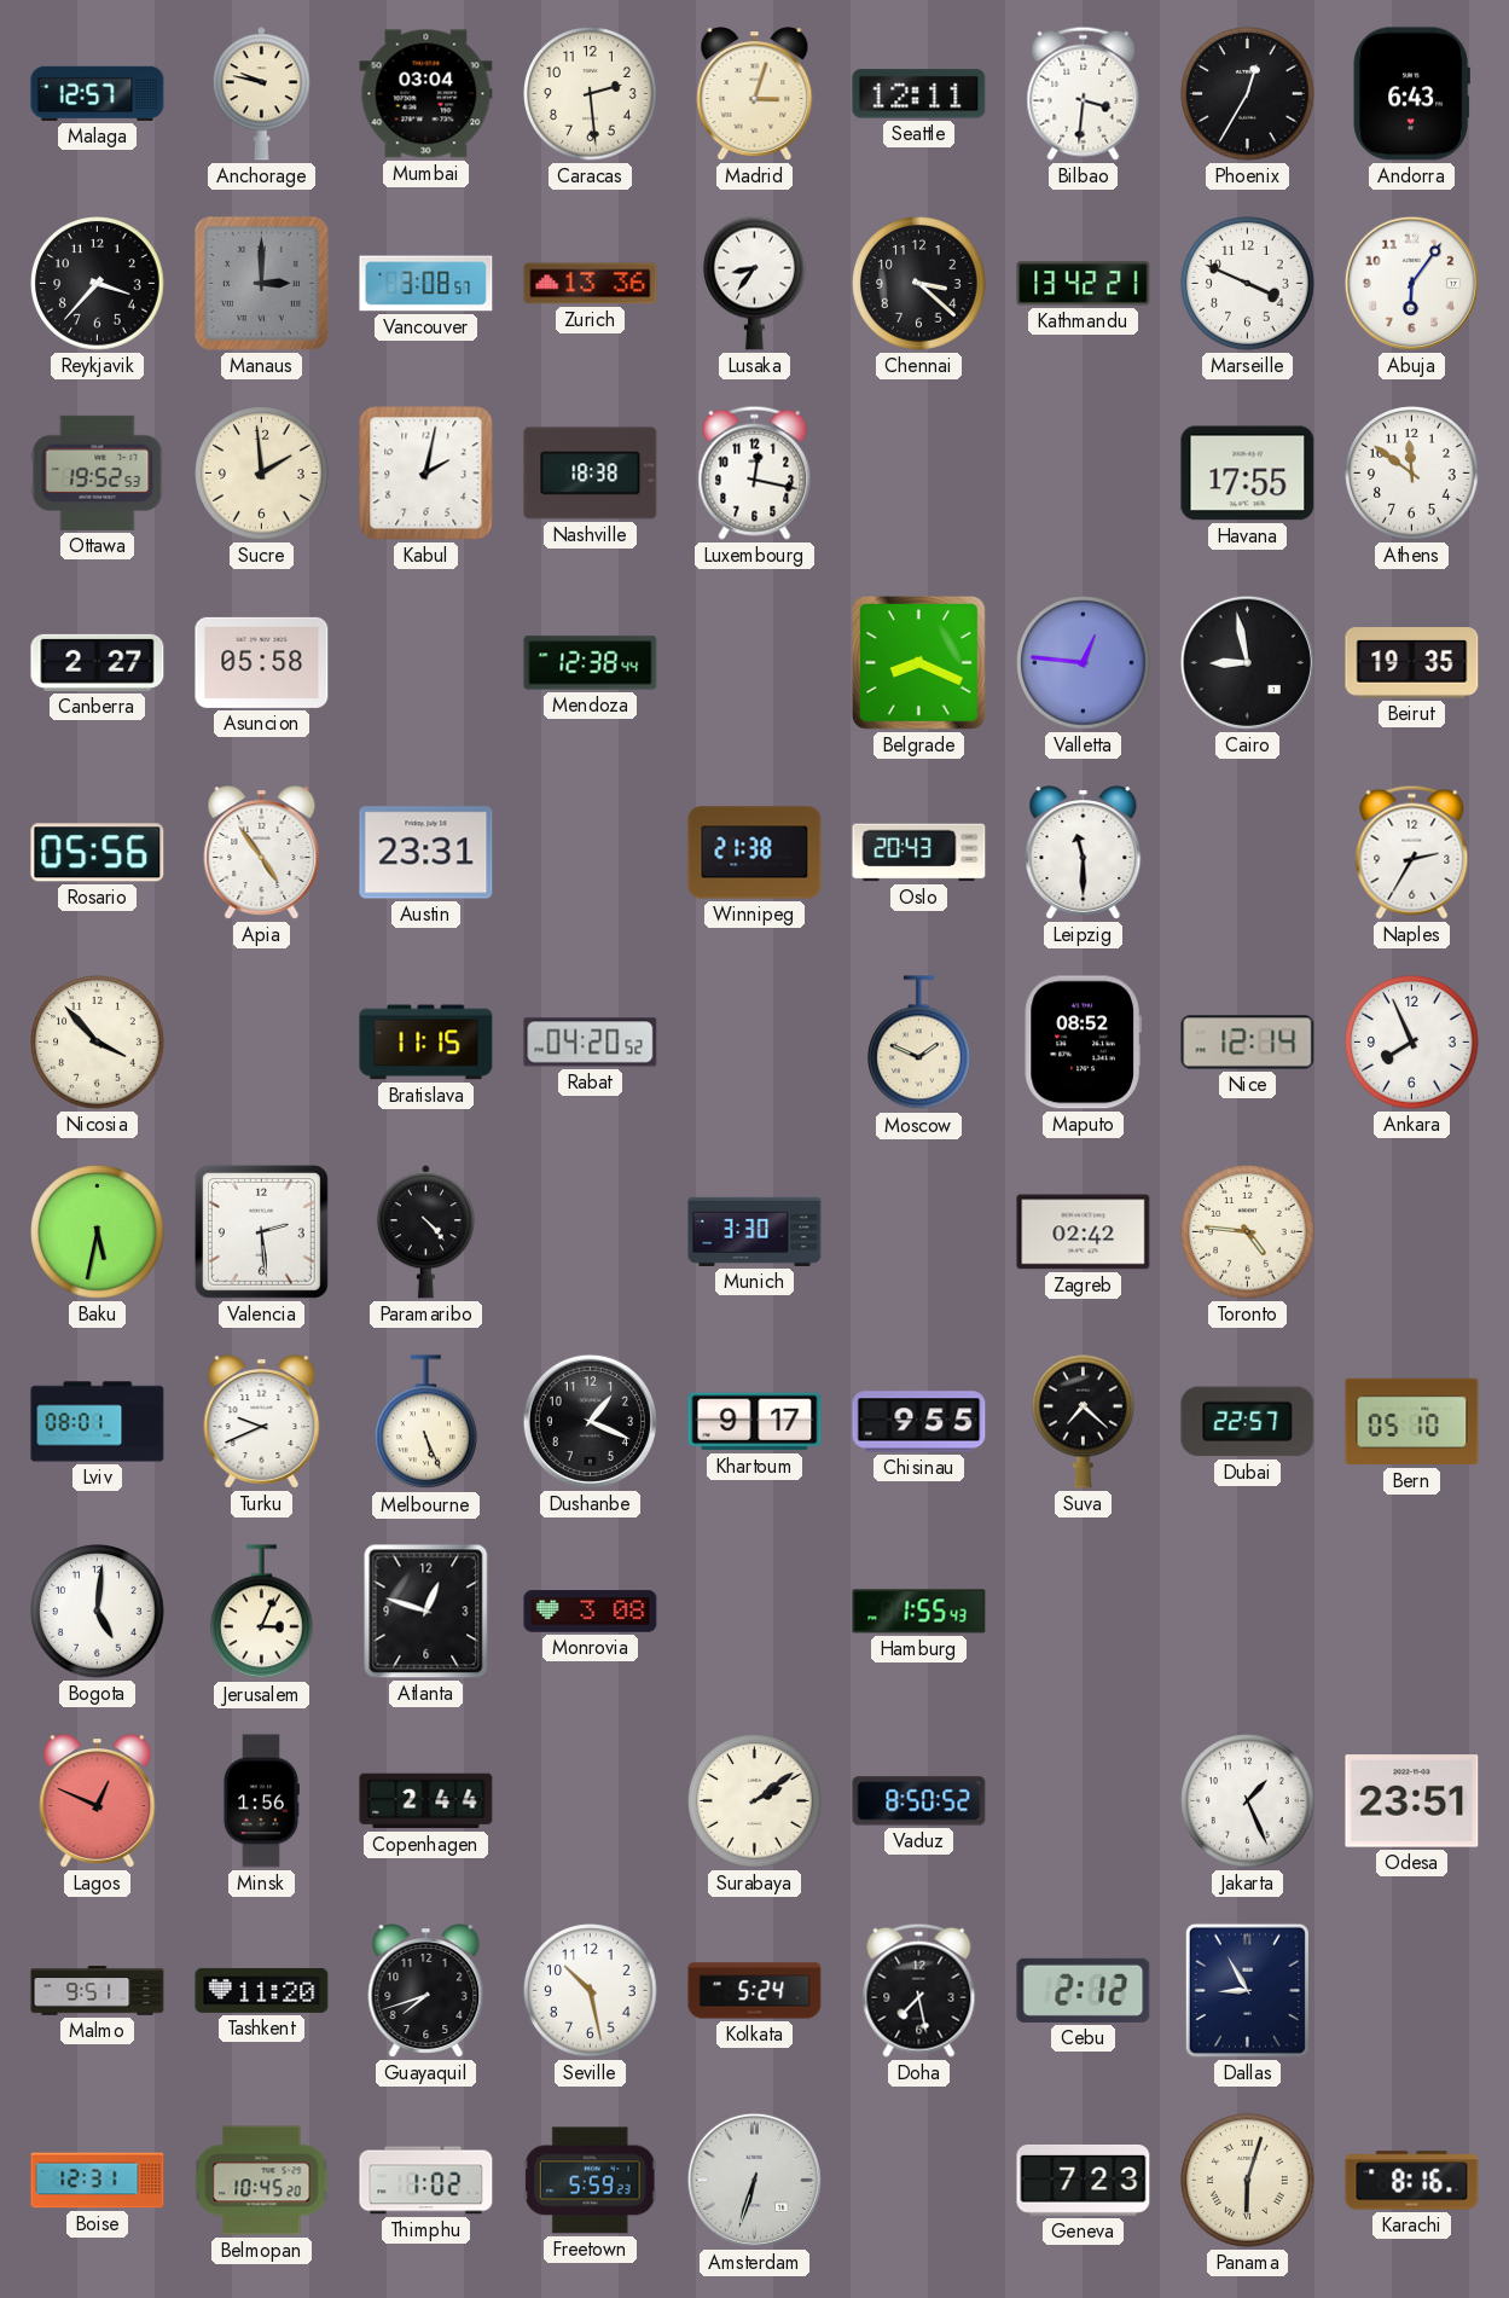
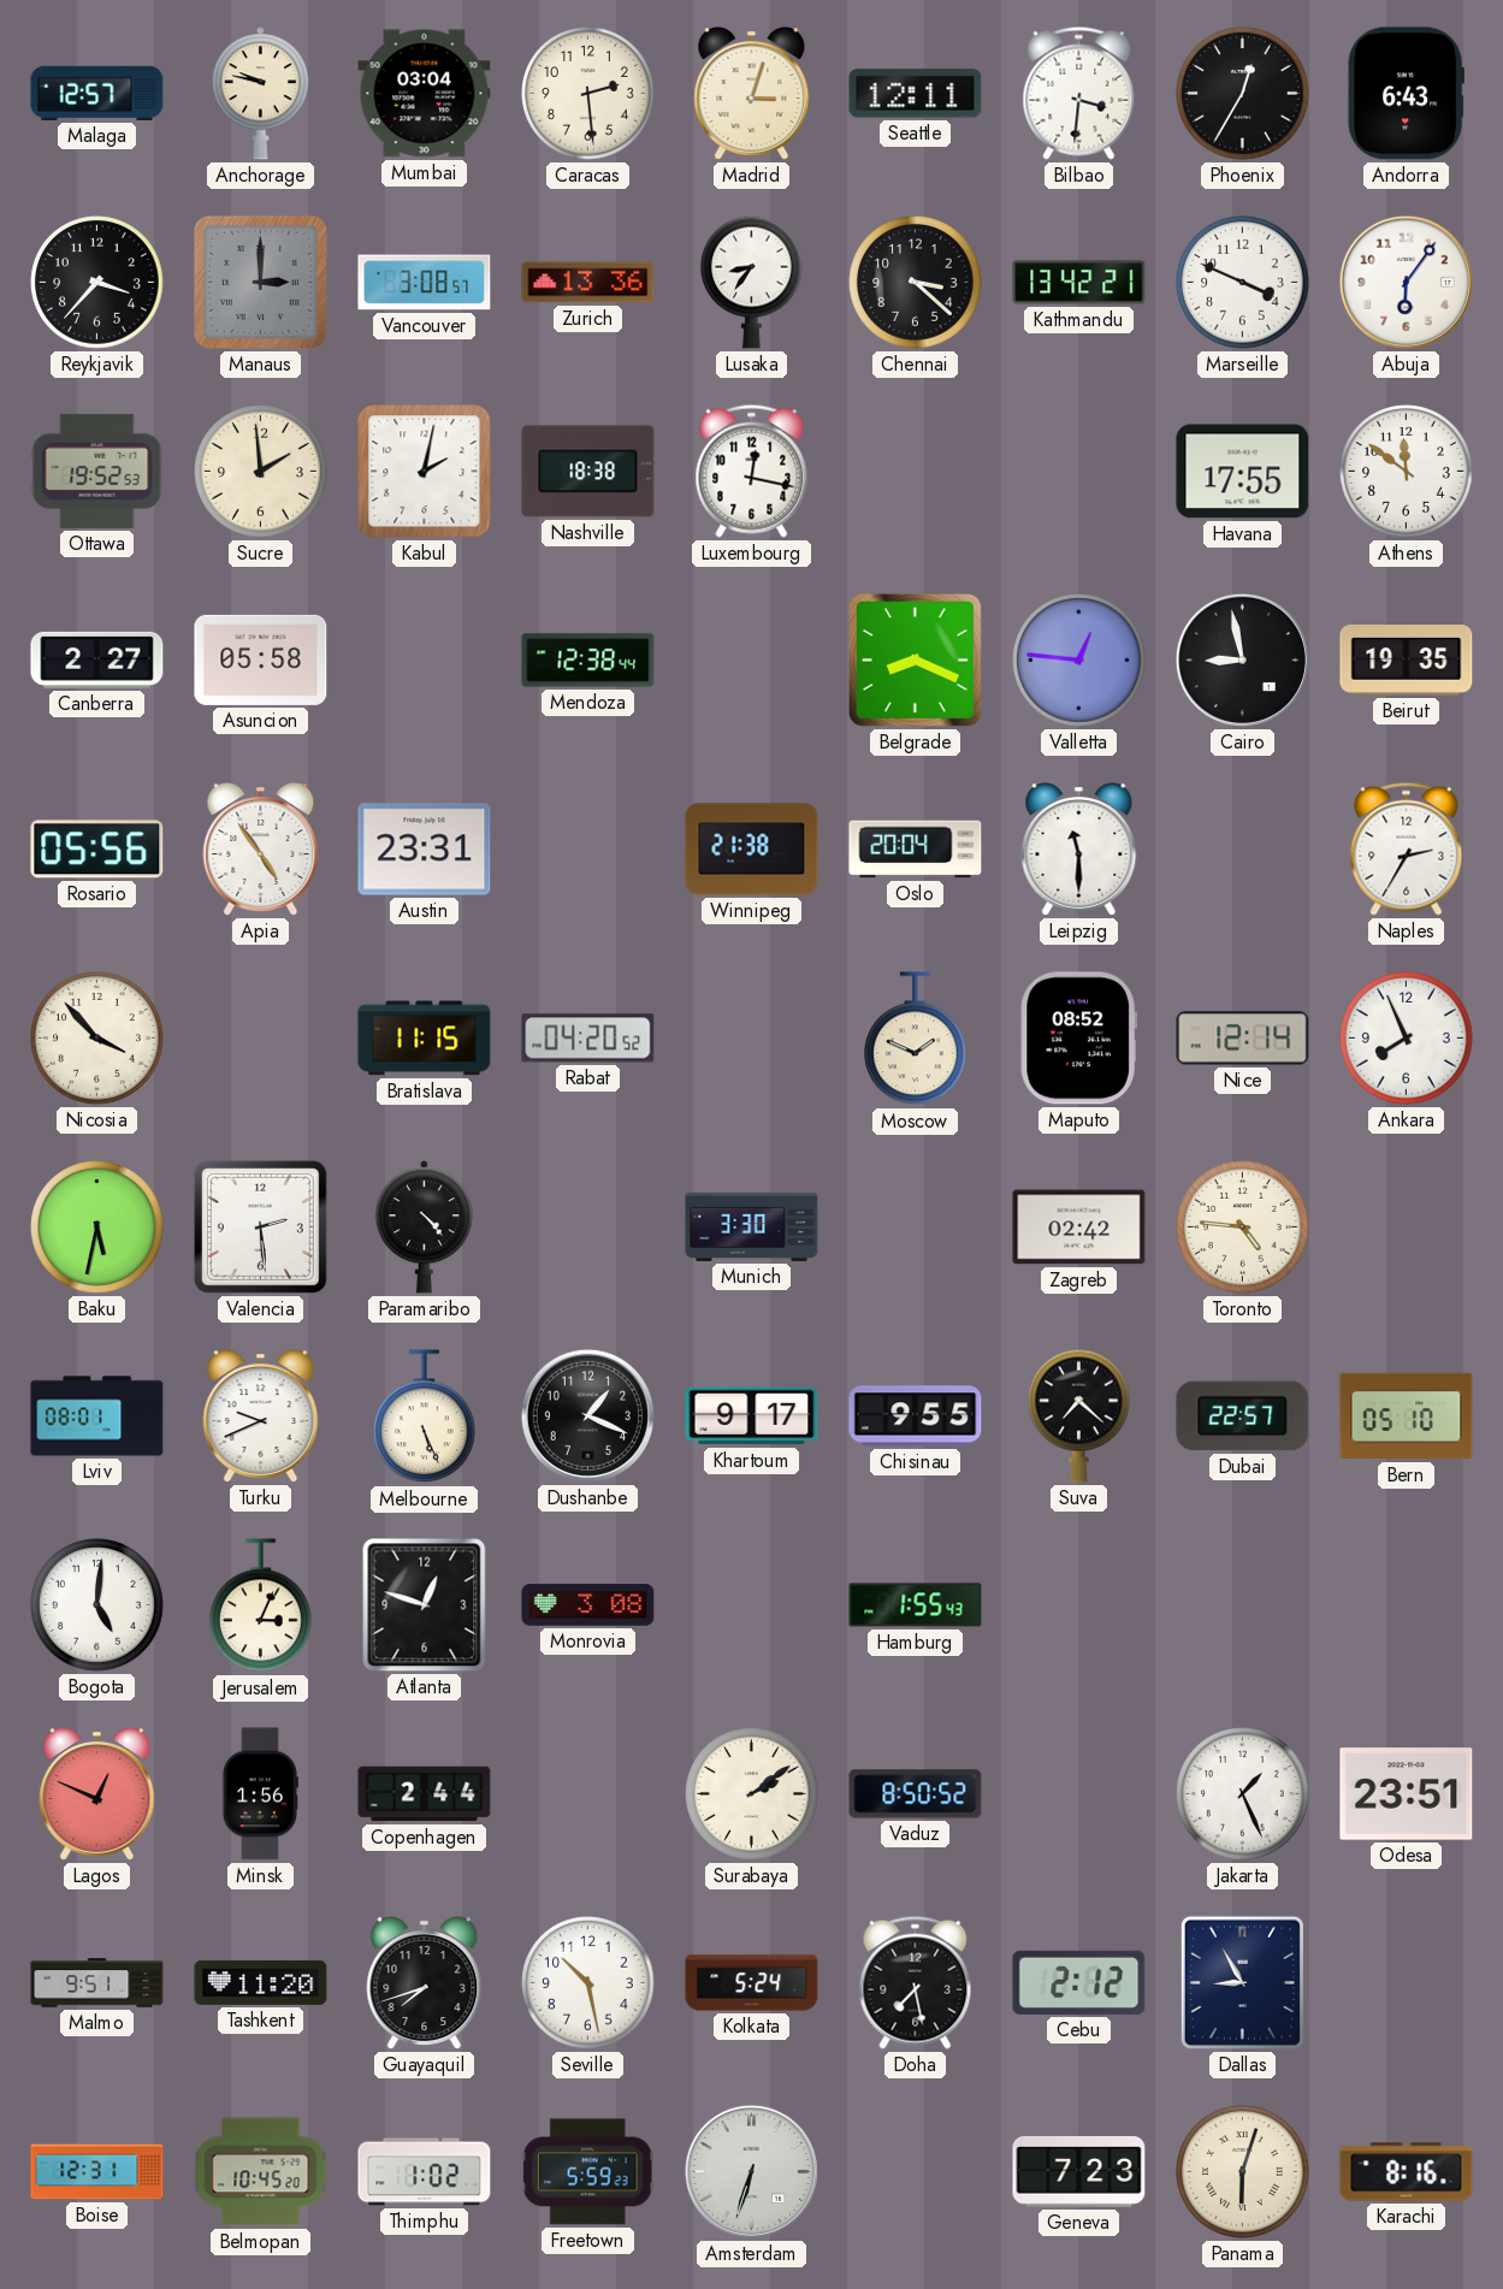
Oslo: 20:43 -> 20:04 (916, 850)
